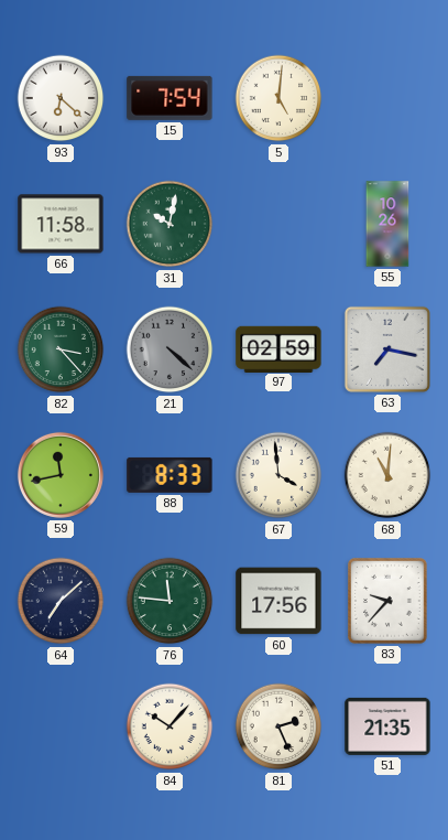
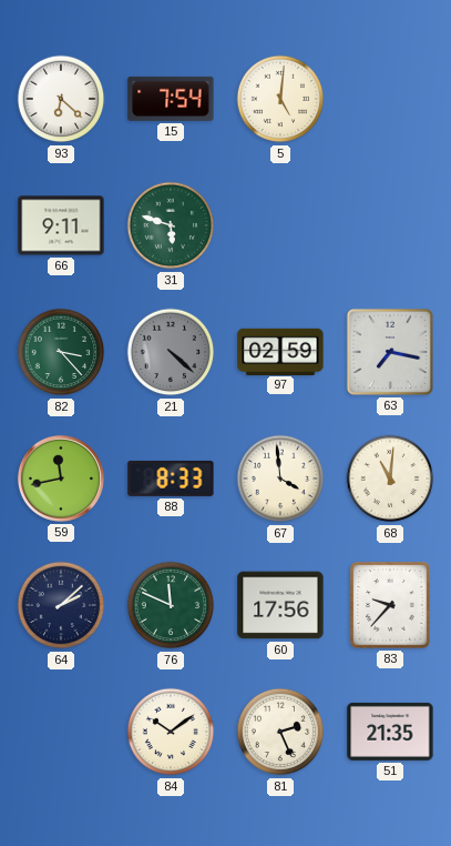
66: 11:58 -> 9:11 (61, 225)
31: 10:02 -> 5:48 (171, 225)
55: 10:26 -> none (387, 224)
64: 7:08 -> 2:08 (61, 605)
76: 11:46 -> 11:49 (171, 605)
84: 10:07 -> 10:09 (171, 732)
